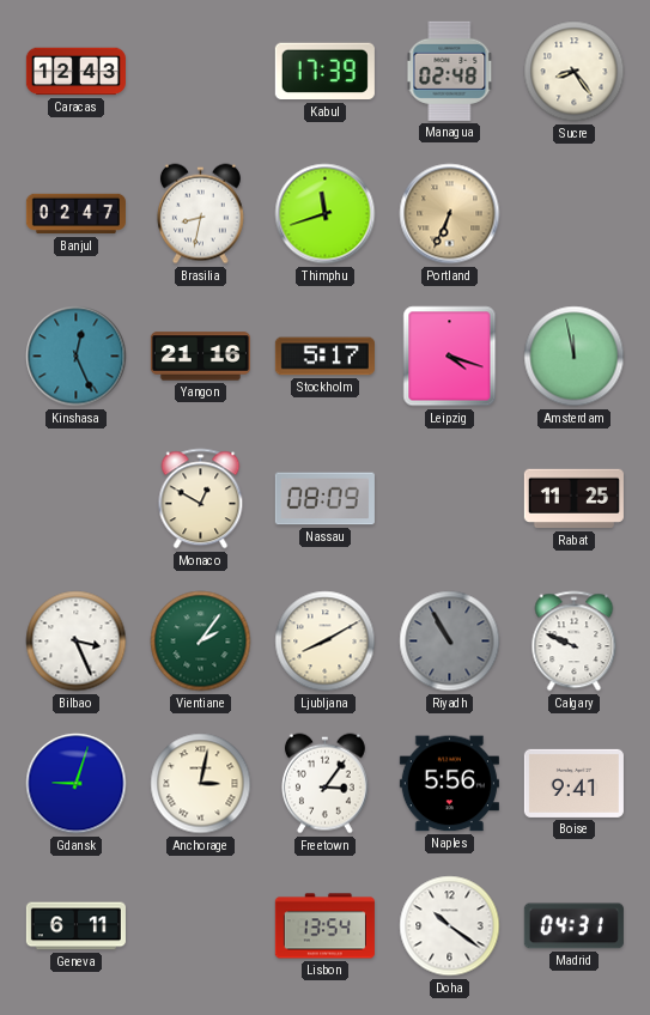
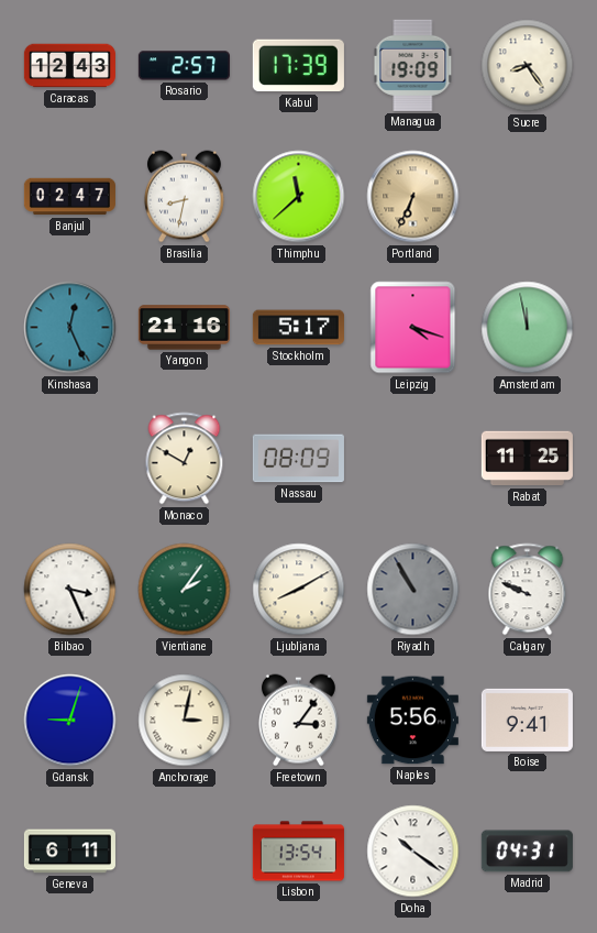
Rosario: none -> 2:57 (184, 66)
Managua: 02:48 -> 19:09 (413, 65)
Thimphu: 11:42 -> 11:38 (299, 197)
